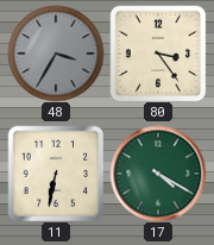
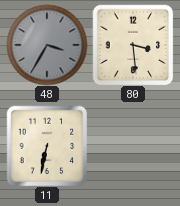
80: 3:24 -> 3:29 (133, 45)
17: 4:20 -> none (158, 174)
